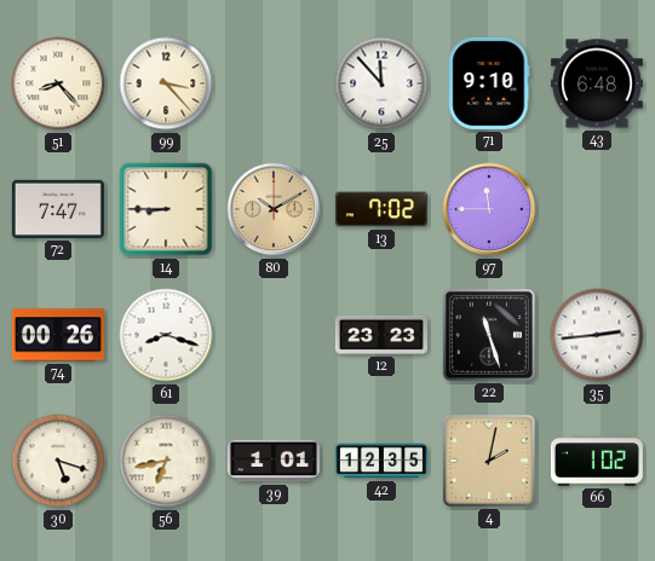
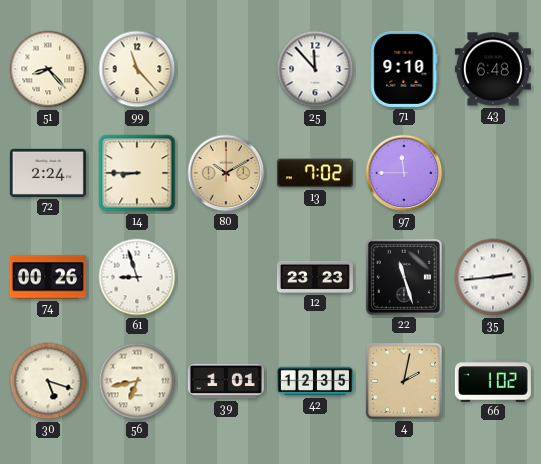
99: 3:23 -> 11:23 (137, 69)
72: 7:47 -> 2:24 (48, 173)
61: 8:18 -> 8:57 (137, 277)
